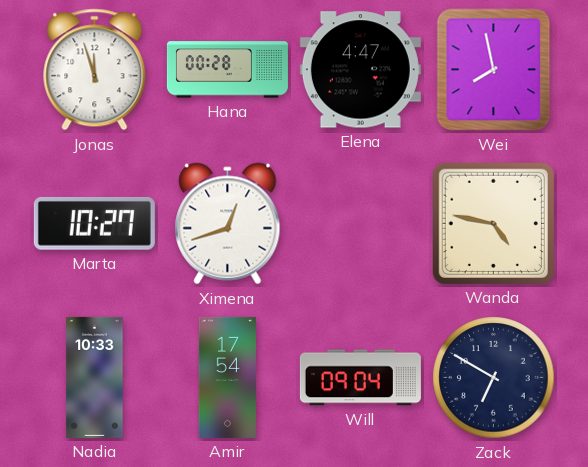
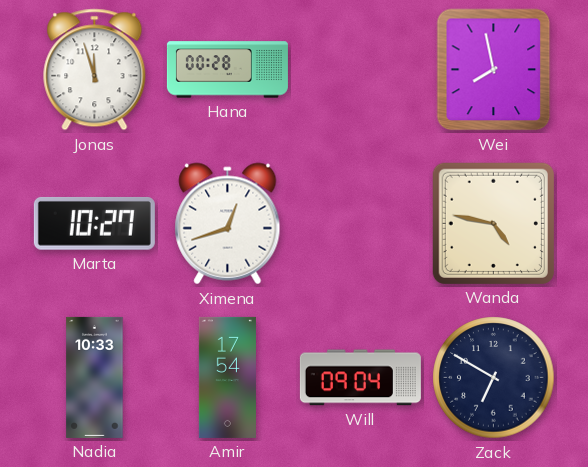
Elena: 4:47 -> none (360, 70)
